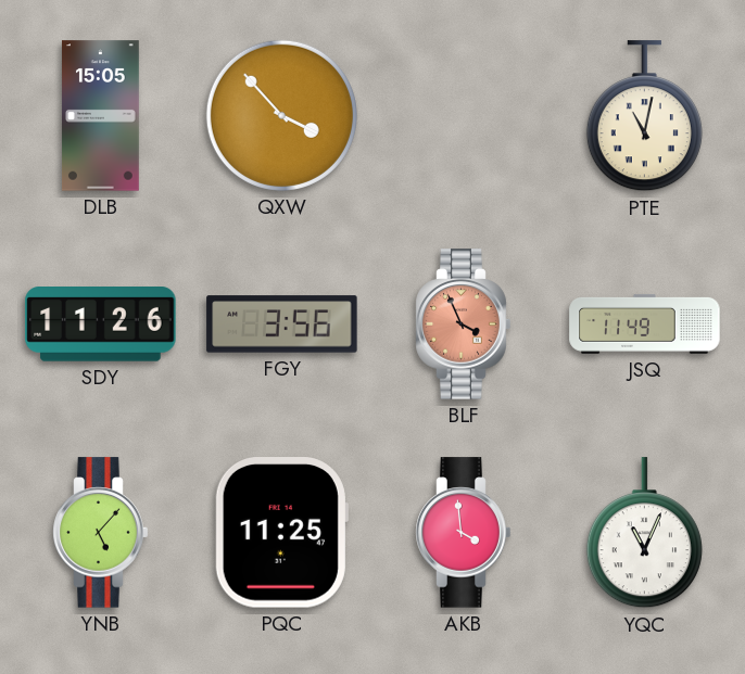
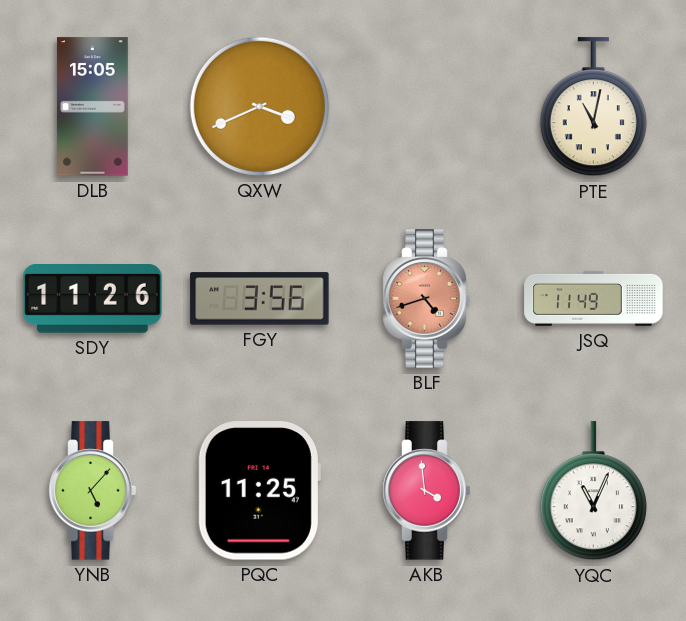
QXW: 3:53 -> 3:41 (259, 106)
BLF: 3:56 -> 4:42 (427, 299)
